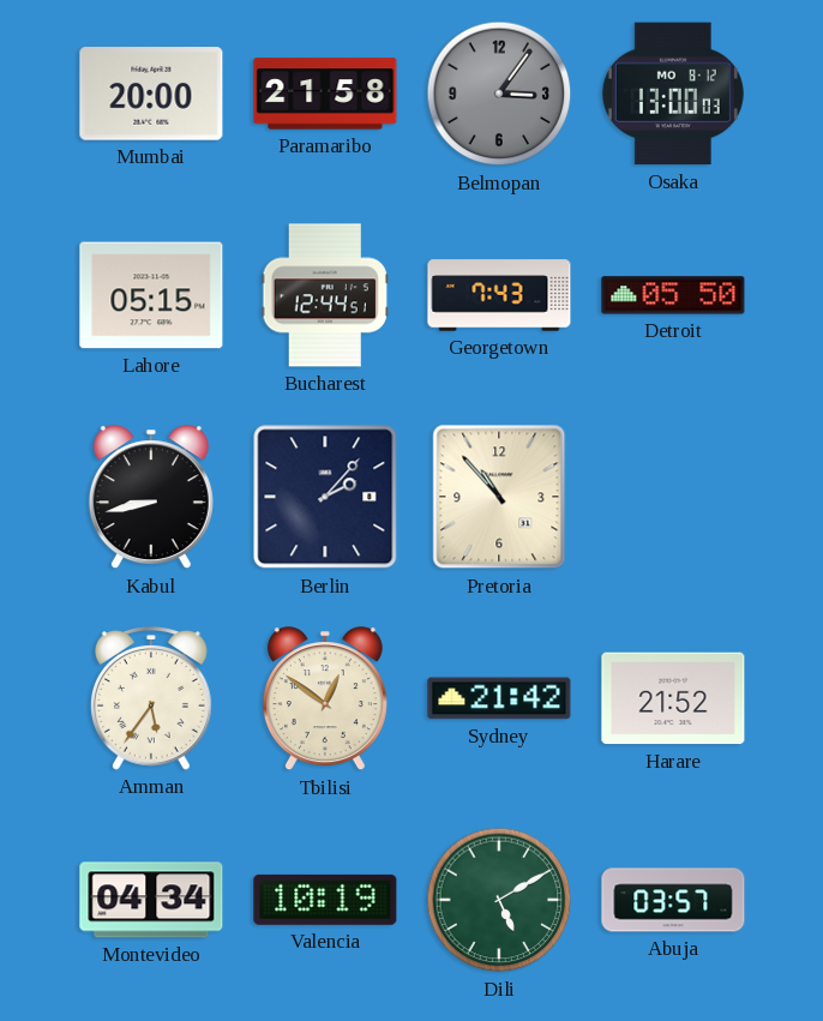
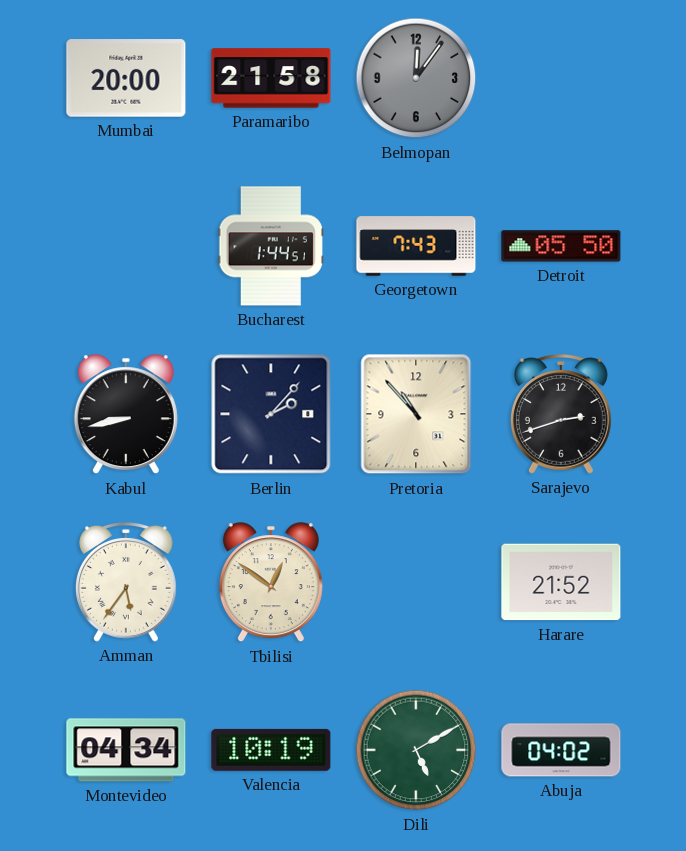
Belmopan: 3:06 -> 12:06 (416, 78)
Osaka: 13:00 -> none (673, 94)
Lahore: 05:15 -> none (151, 295)
Bucharest: 12:44 -> 1:44 (271, 246)
Sarajevo: none -> 2:42 (561, 414)
Sydney: 21:42 -> none (499, 698)
Abuja: 03:57 -> 04:02 (561, 750)
